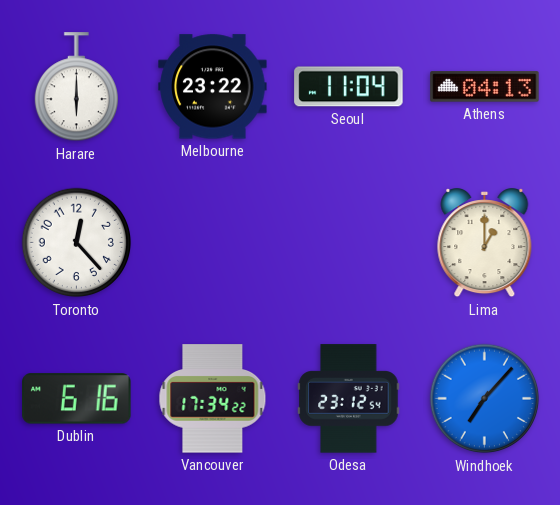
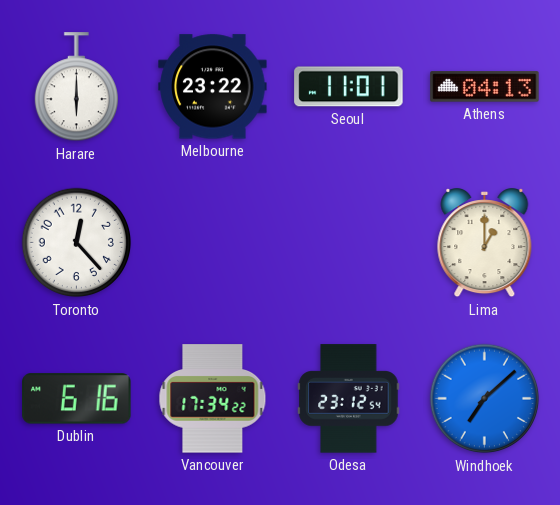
Seoul: 11:04 -> 11:01 (349, 87)
Windhoek: 7:07 -> 7:08 (485, 399)
